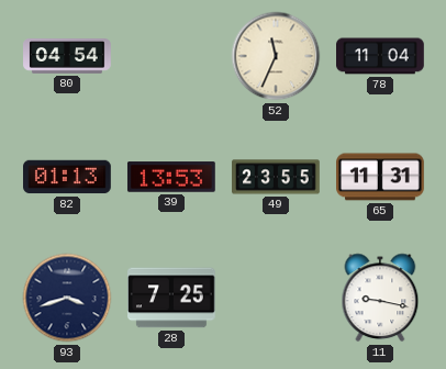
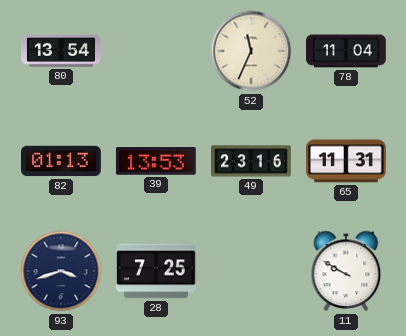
80: 04:54 -> 13:54 (61, 51)
49: 23:55 -> 23:16 (252, 161)
11: 9:17 -> 9:50 (346, 271)
